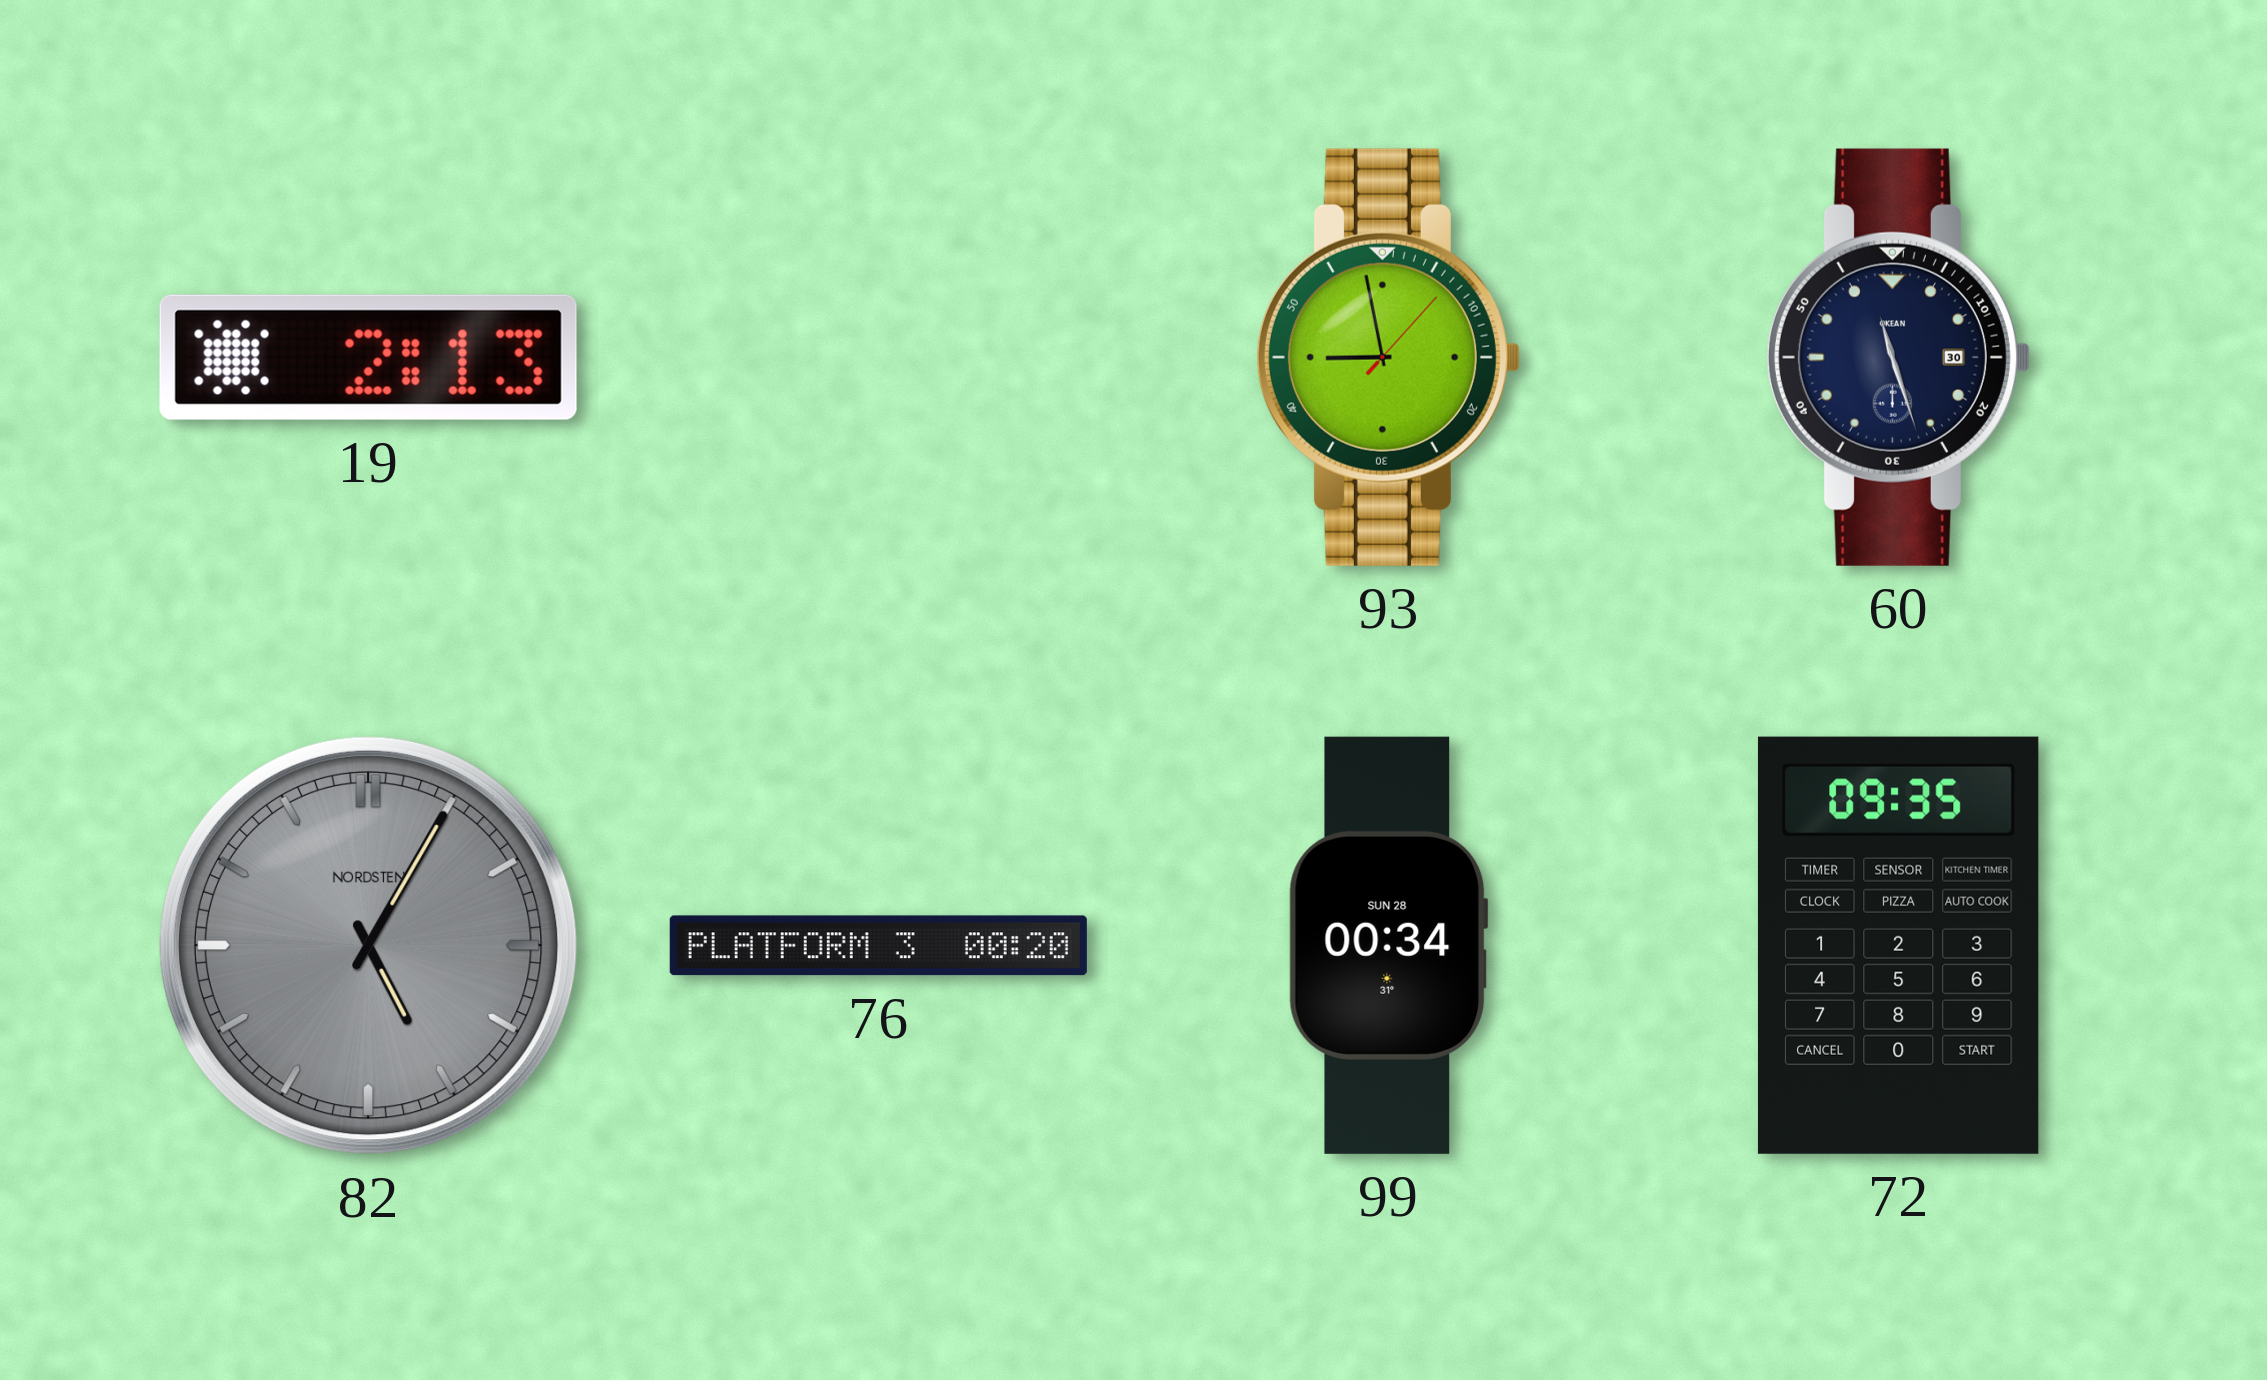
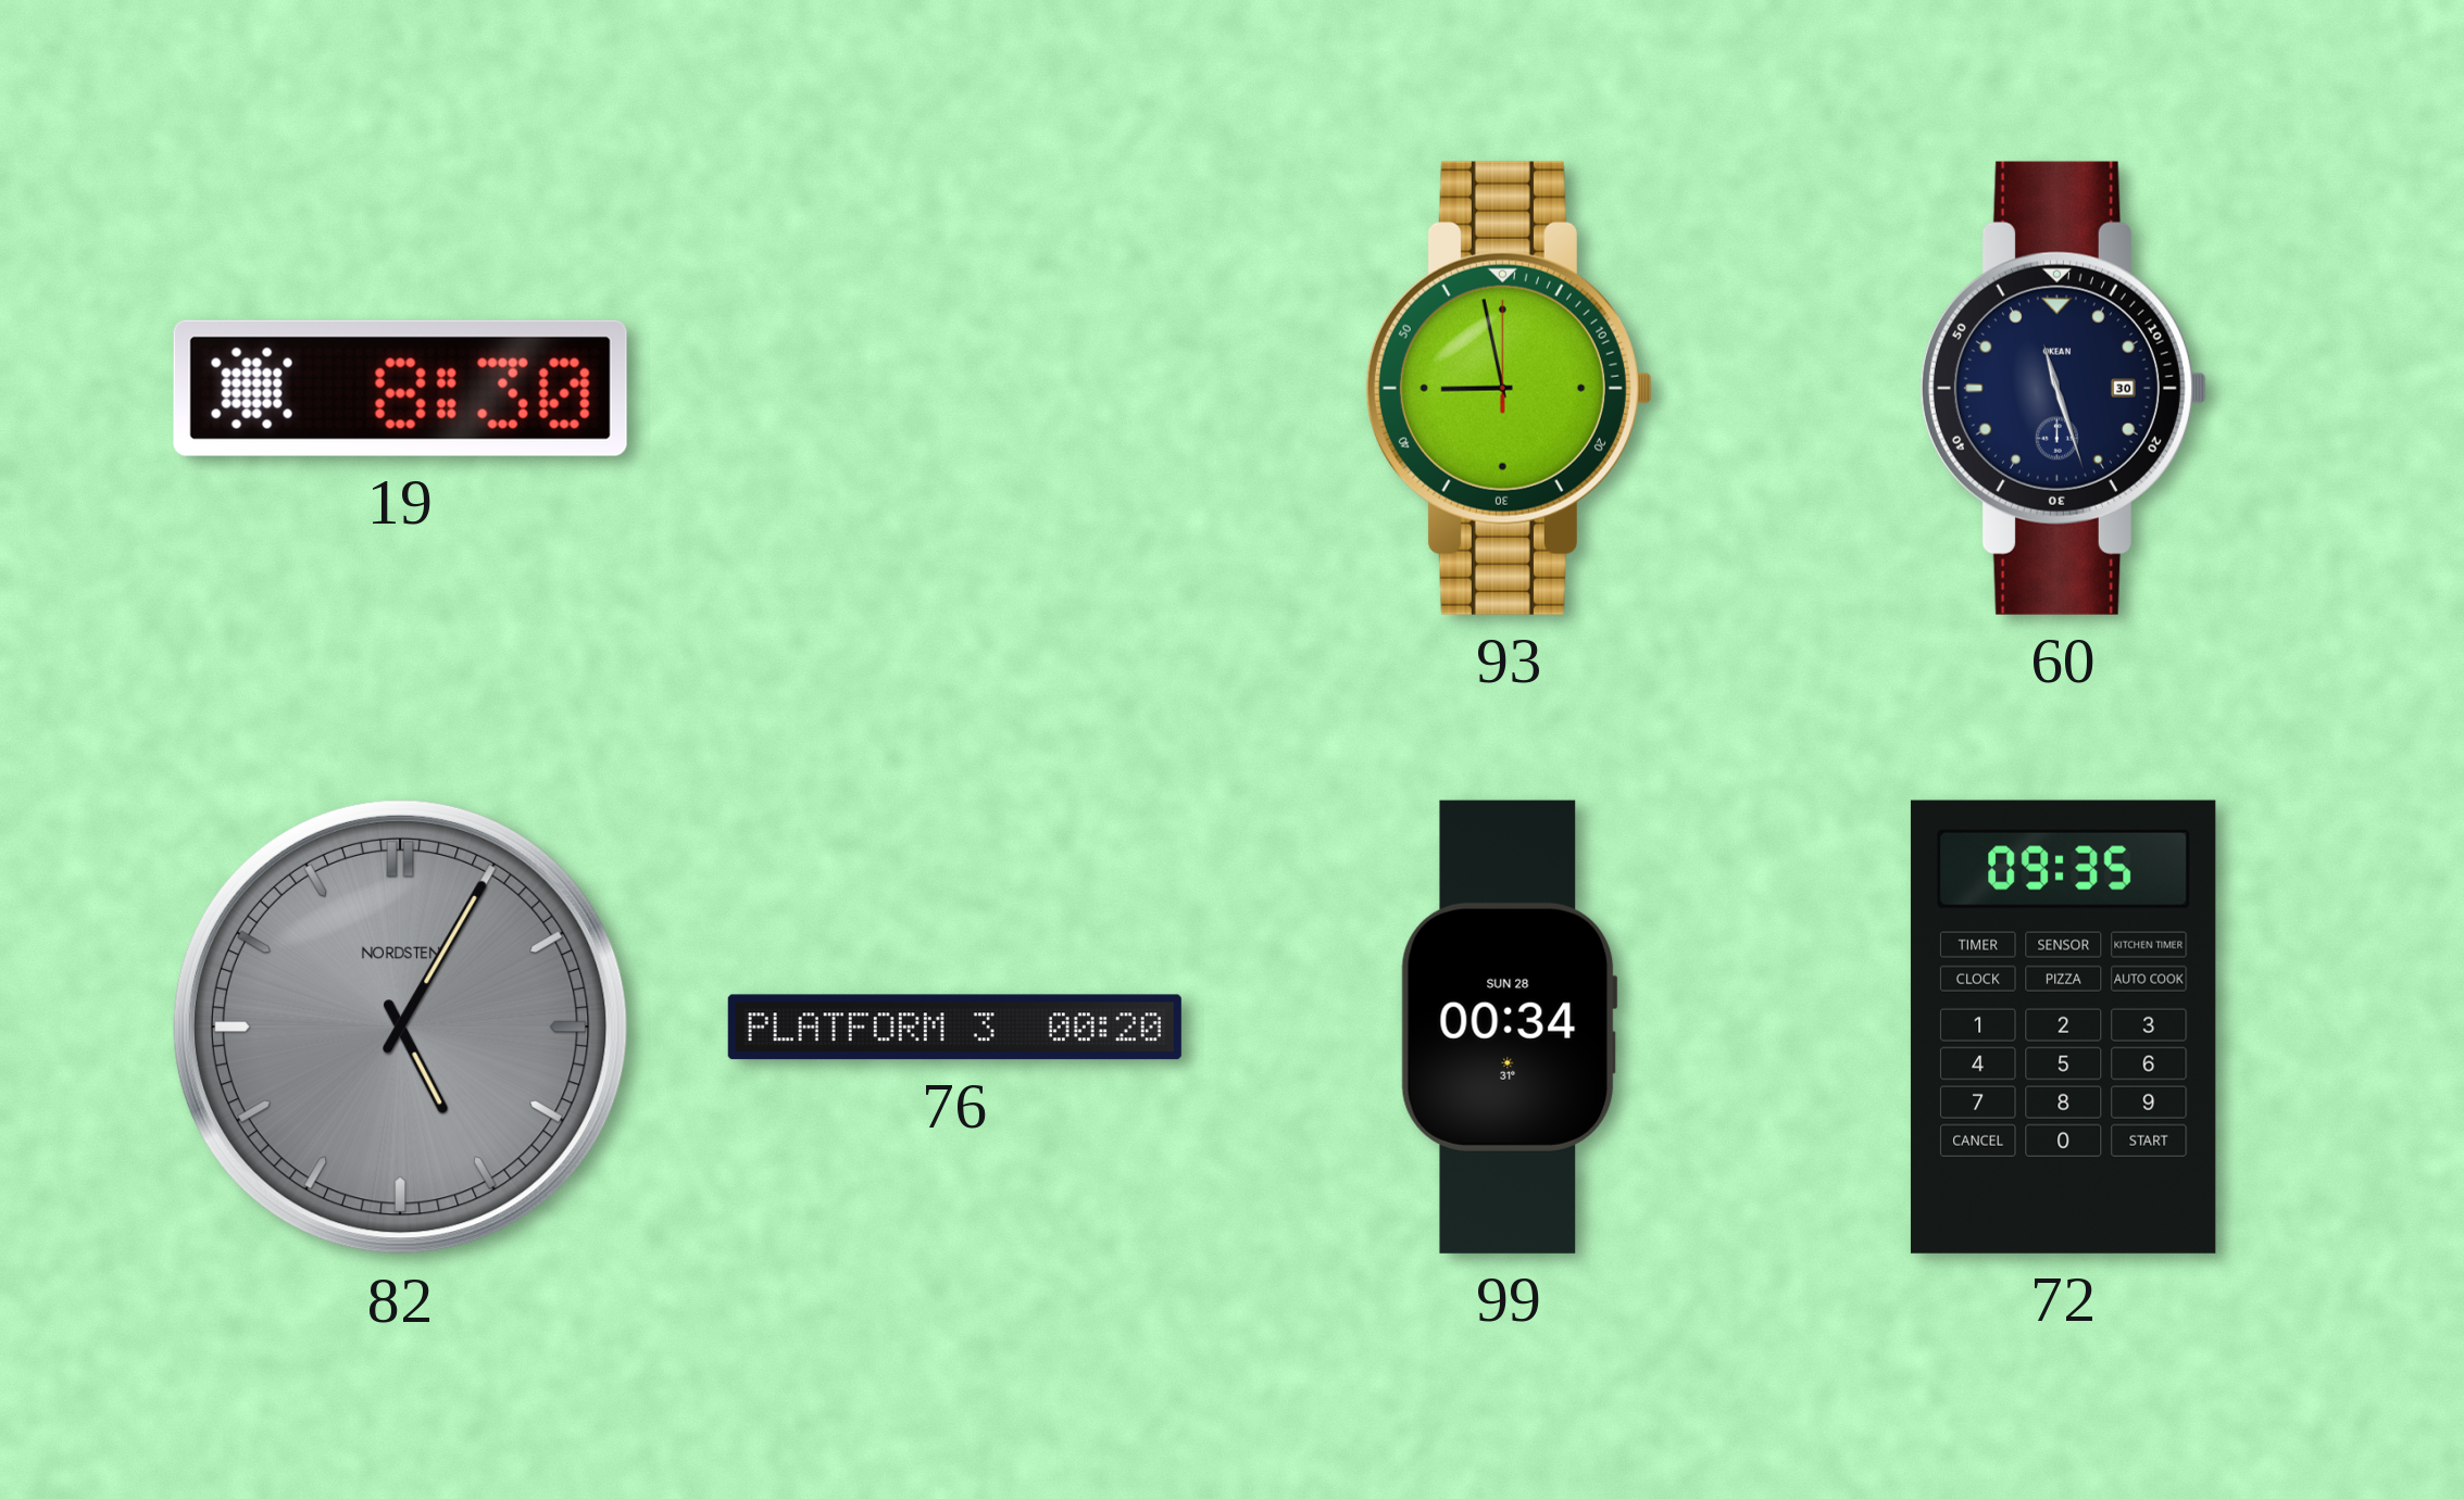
19: 2:13 -> 8:30 (400, 388)
93: 8:58:07 -> 8:58:00 (1509, 388)
